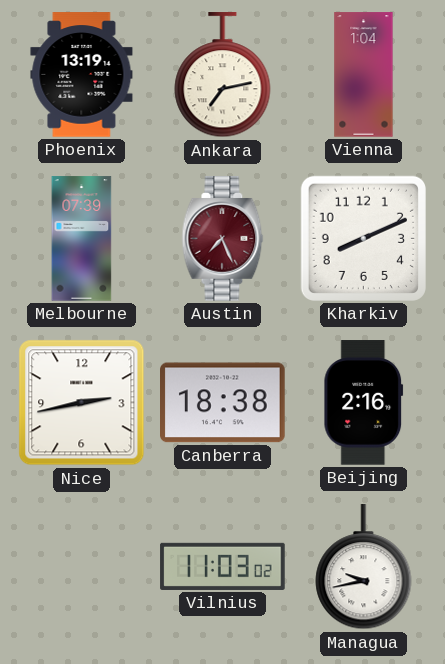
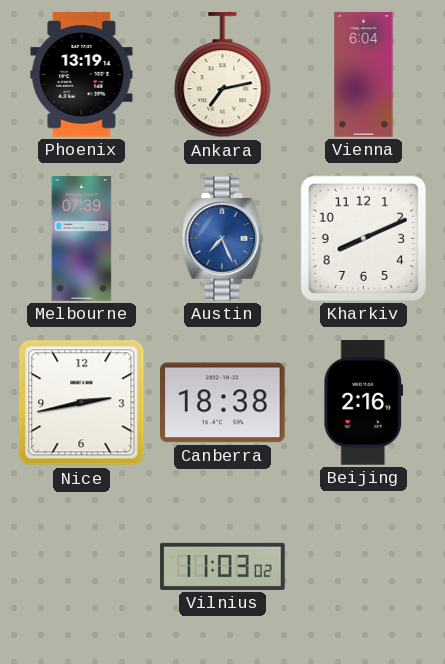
Vienna: 1:04 -> 6:04 (364, 75)
Austin dial: burgundy -> blue (223, 239)
Managua: 9:43 -> none (364, 567)
